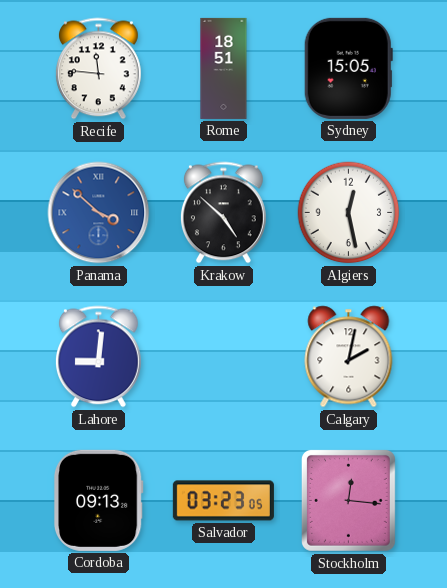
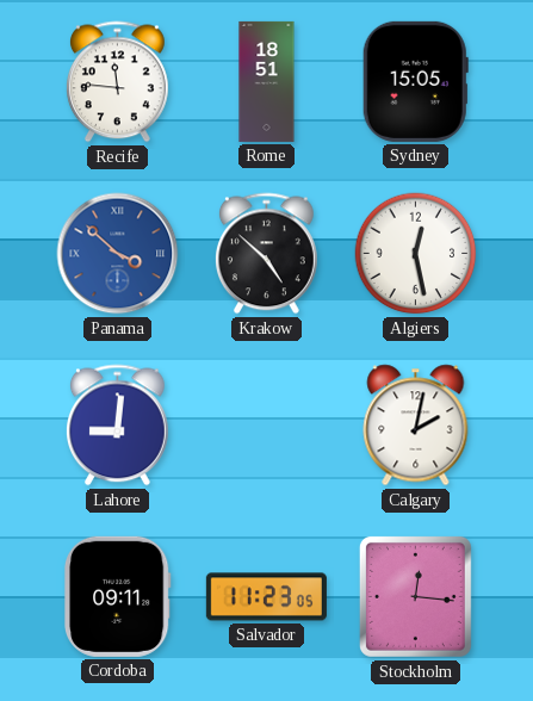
Cordoba: 09:13 -> 09:11 (117, 596)
Salvador: 03:23 -> 11:23 (266, 597)
